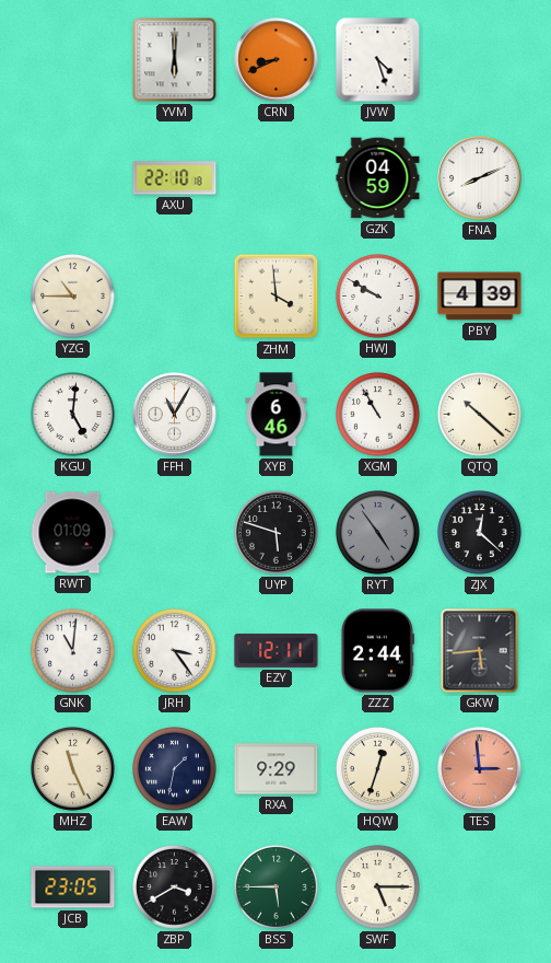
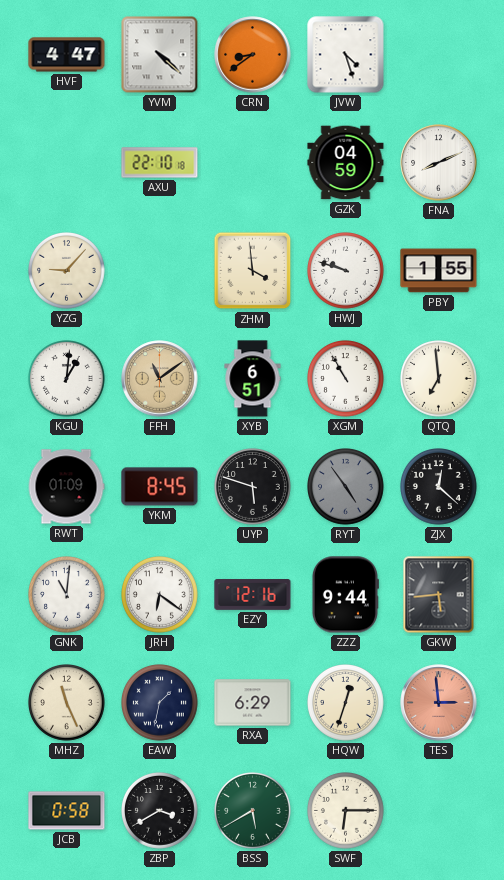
HVF: none -> 4:47 (67, 55)
YVM: 6:00 -> 4:22 (160, 55)
CRN: 8:41 -> 8:39 (253, 55)
YZG: 10:45 -> 9:07 (67, 271)
HWJ: 9:50 -> 9:48 (346, 271)
PBY: 4:39 -> 1:55 (439, 271)
KGU: 5:01 -> 1:01 (67, 379)
FFH: 11:05 -> 11:09 (160, 379)
FFH dial: white -> champagne (160, 379)
XYB: 6:46 -> 6:51 (253, 379)
QTQ: 10:22 -> 6:59 (439, 379)
YKM: none -> 8:45 (160, 487)
JRH: 3:24 -> 6:21 (160, 595)
EZY: 12:11 -> 12:16 (253, 595)
ZZZ: 2:44 -> 9:44 (345, 595)
RXA: 9:29 -> 6:29 (253, 703)
JCB: 23:05 -> 0:58 (67, 811)
BSS: 5:45 -> 5:40 (253, 811)
SWF: 5:15 -> 6:15 (346, 811)
